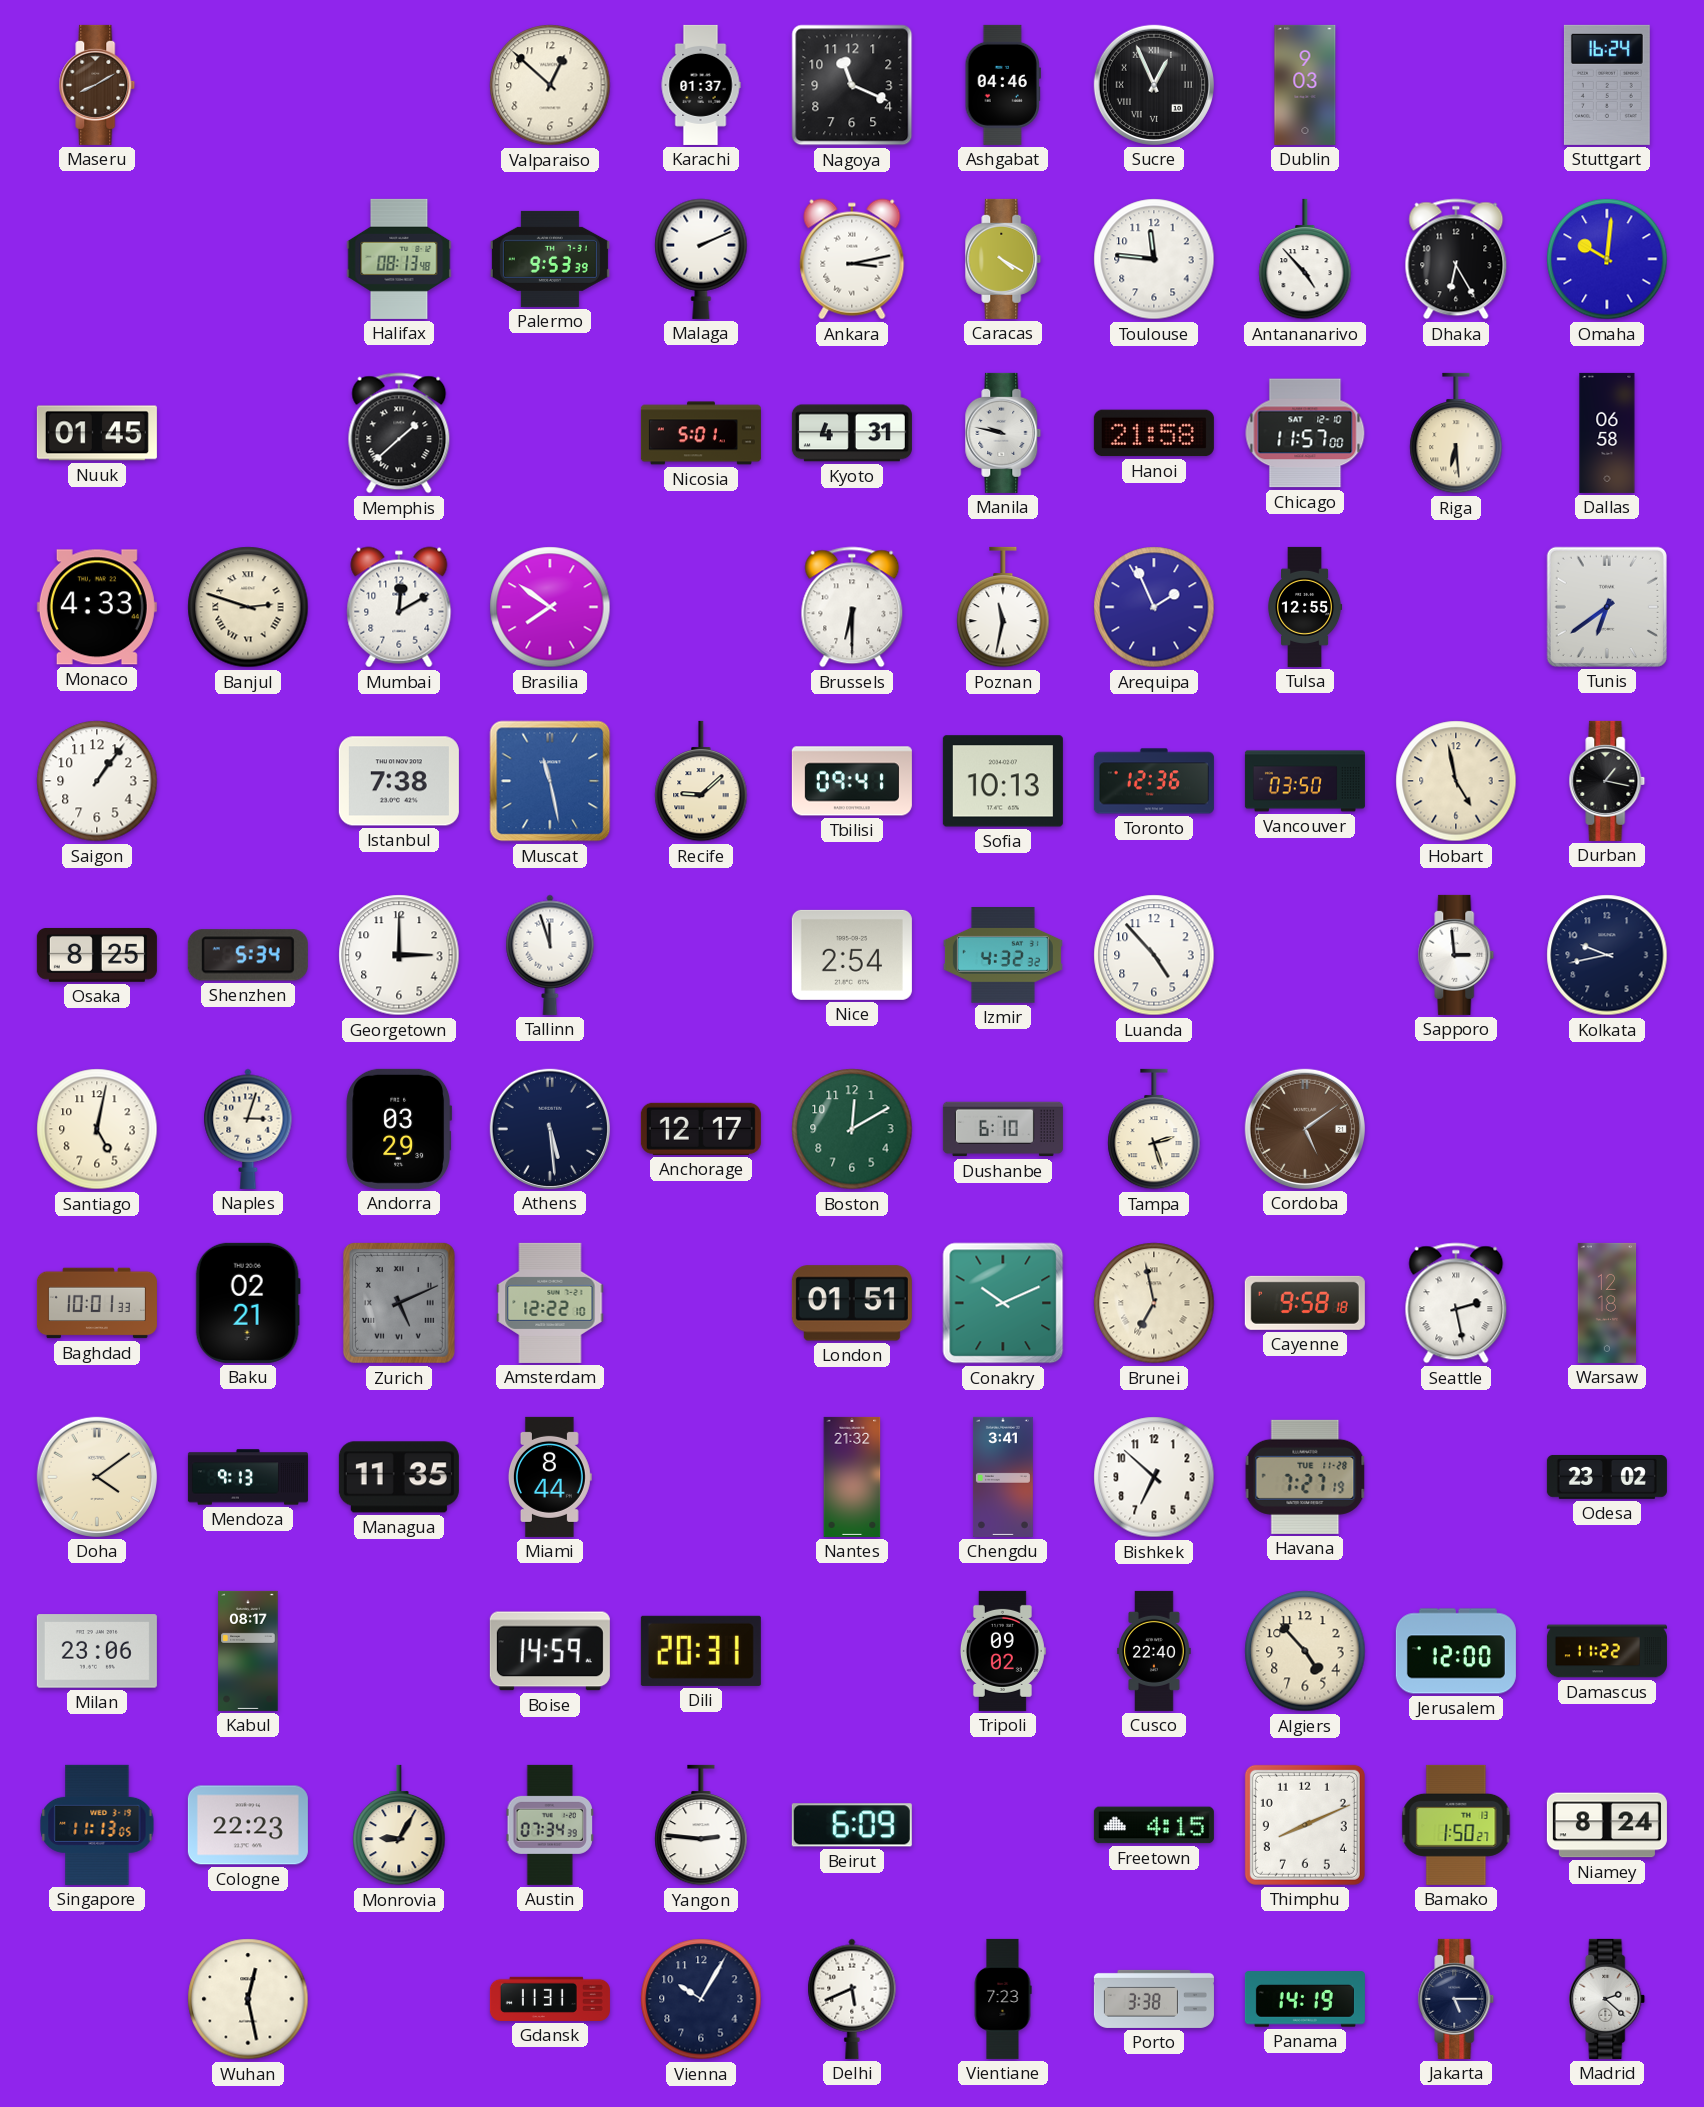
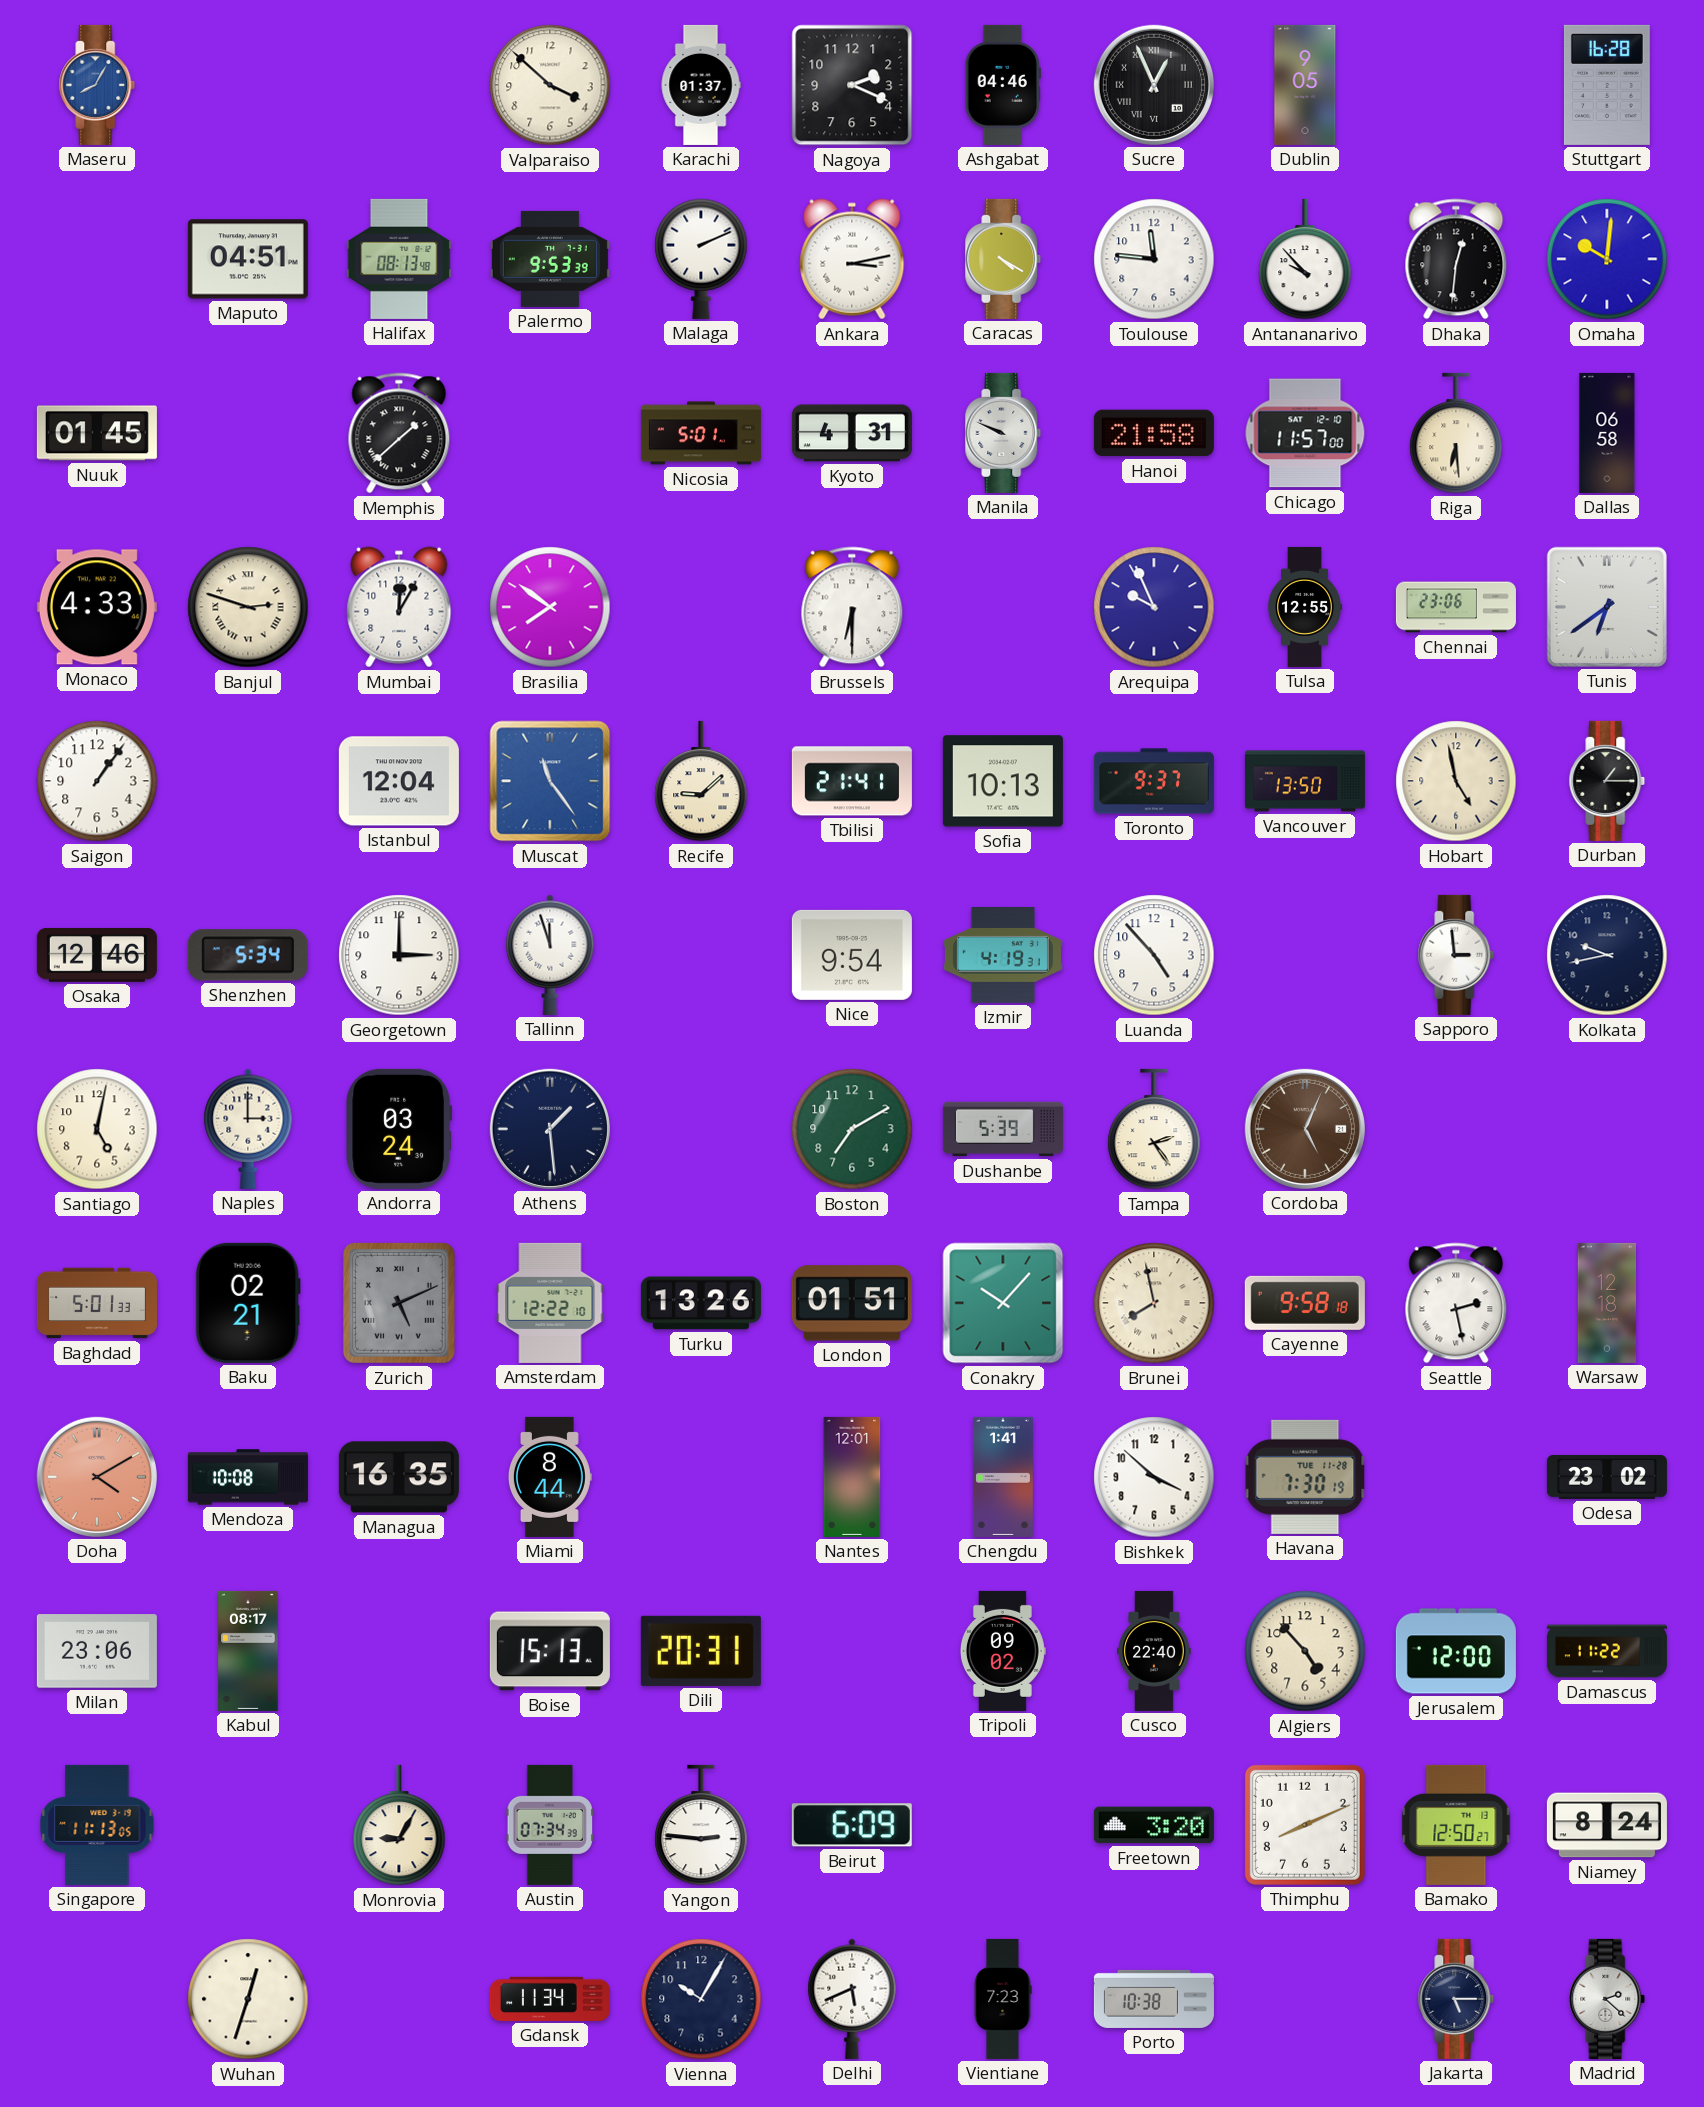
Maseru: 8:10 -> 8:05 (97, 85)
Maseru dial: brown -> blue (97, 85)
Valparaiso: 12:52 -> 3:52 (550, 85)
Nagoya: 11:19 -> 2:19 (852, 85)
Dublin: 9:03 -> 9:05 (1305, 85)
Stuttgart: 16:24 -> 16:28 (1607, 85)
Maputo: none -> 04:51 (248, 259)
Antananarivo: 4:53 -> 9:53 (1305, 259)
Dhaka: 6:25 -> 12:31 (1456, 259)
Manila: 9:47 -> 9:49 (1003, 433)
Mumbai: 12:10 -> 12:05 (399, 607)
Poznan: 11:32 -> none (1003, 607)
Arequipa: 1:56 -> 9:56 (1154, 607)
Chennai: none -> 23:06 (1456, 607)
Istanbul: 7:38 -> 12:04 (399, 781)
Muscat: 11:28 -> 11:24 (550, 781)
Tbilisi: 09:41 -> 21:41 (852, 781)
Toronto: 12:36 -> 9:37 (1154, 781)
Vancouver: 03:50 -> 13:50 (1305, 781)
Durban: 1:17 -> 1:15 (1607, 781)
Osaka: 8:25 -> 12:46 (97, 955)
Nice: 2:54 -> 9:54 (852, 955)
Izmir: 4:32 -> 4:19 (1003, 956)
Naples: 3:03 -> 3:00 (248, 1129)
Andorra: 03:29 -> 03:24 (399, 1129)
Athens: 5:29 -> 1:29 (550, 1129)
Anchorage: 12:17 -> none (701, 1129)
Boston: 12:10 -> 7:10 (852, 1129)
Dushanbe: 6:10 -> 5:39 (1003, 1129)
Tampa: 2:27 -> 2:24 (1154, 1129)
Cordoba: 5:09 -> 5:04 (1305, 1129)
Baghdad: 10:01 -> 5:01 (97, 1303)
Turku: none -> 13:26 (701, 1303)
Conakry: 10:11 -> 10:07 (1003, 1303)
Brunei: 6:58 -> 7:58 (1154, 1303)
Doha: 4:09 -> 4:10 (97, 1477)
Doha dial: cream -> salmon (97, 1477)
Mendoza: 9:13 -> 10:08 (248, 1477)
Managua: 11:35 -> 16:35 (399, 1477)
Nantes: 21:32 -> 12:01 (852, 1477)
Chengdu: 3:41 -> 1:41 (1003, 1477)
Bishkek: 6:52 -> 3:52 (1154, 1477)
Havana: 7:27 -> 7:30 (1305, 1477)
Boise: 14:59 -> 15:13 (550, 1651)
Cologne: 22:23 -> none (248, 1825)
Freetown: 4:15 -> 3:20 (1154, 1825)
Bamako: 1:50 -> 12:50 (1456, 1825)
Wuhan: 12:28 -> 12:33 (248, 1999)
Gdansk: 11:31 -> 11:34 (550, 1999)
Porto: 3:38 -> 10:38 (1154, 1999)
Panama: 14:19 -> none (1305, 1999)
